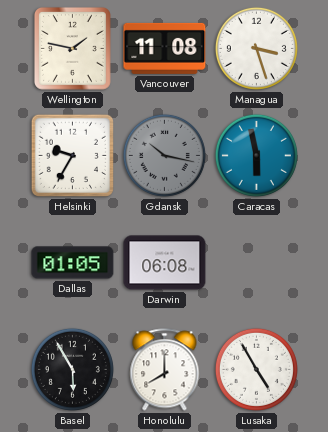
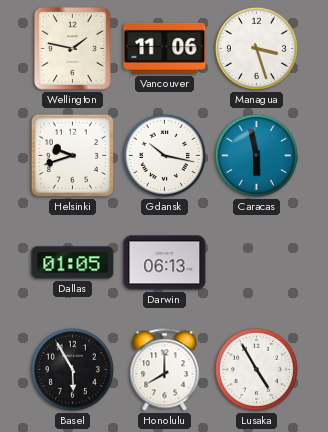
Vancouver: 11:08 -> 11:06 (165, 48)
Helsinki: 9:35 -> 9:42 (72, 155)
Gdansk dial: grey -> white (164, 155)
Darwin: 06:08 -> 06:13 (165, 263)
